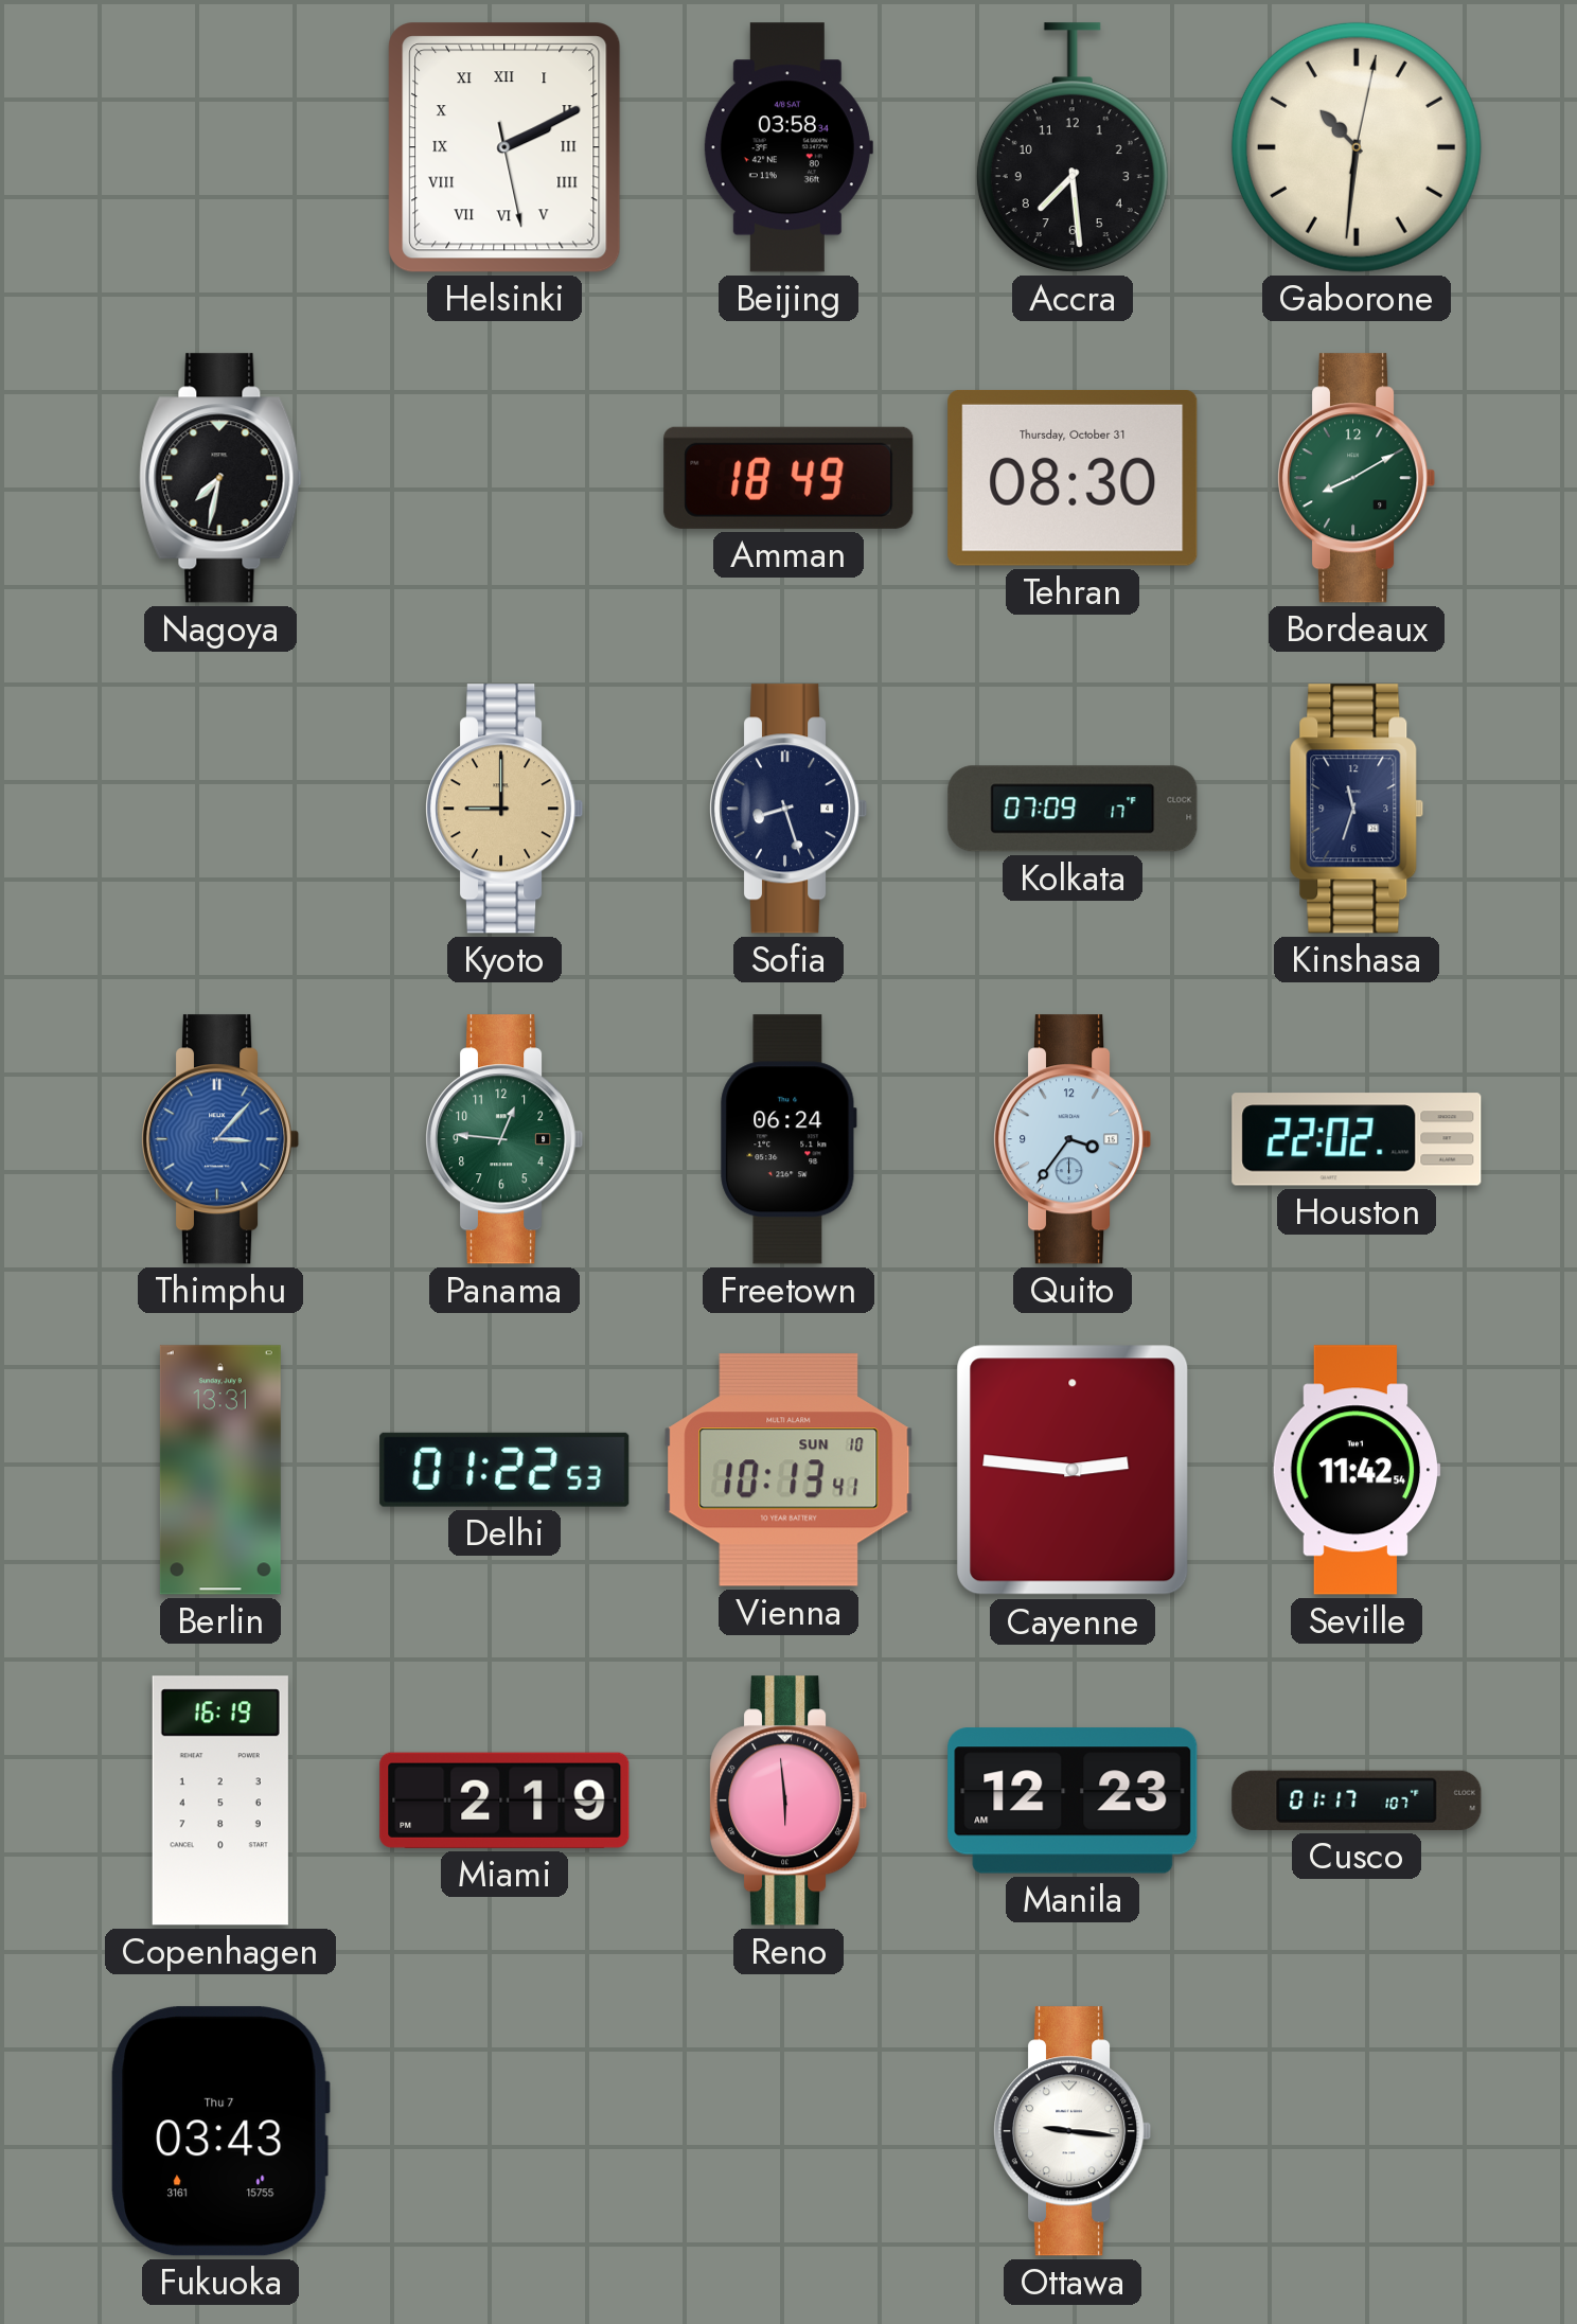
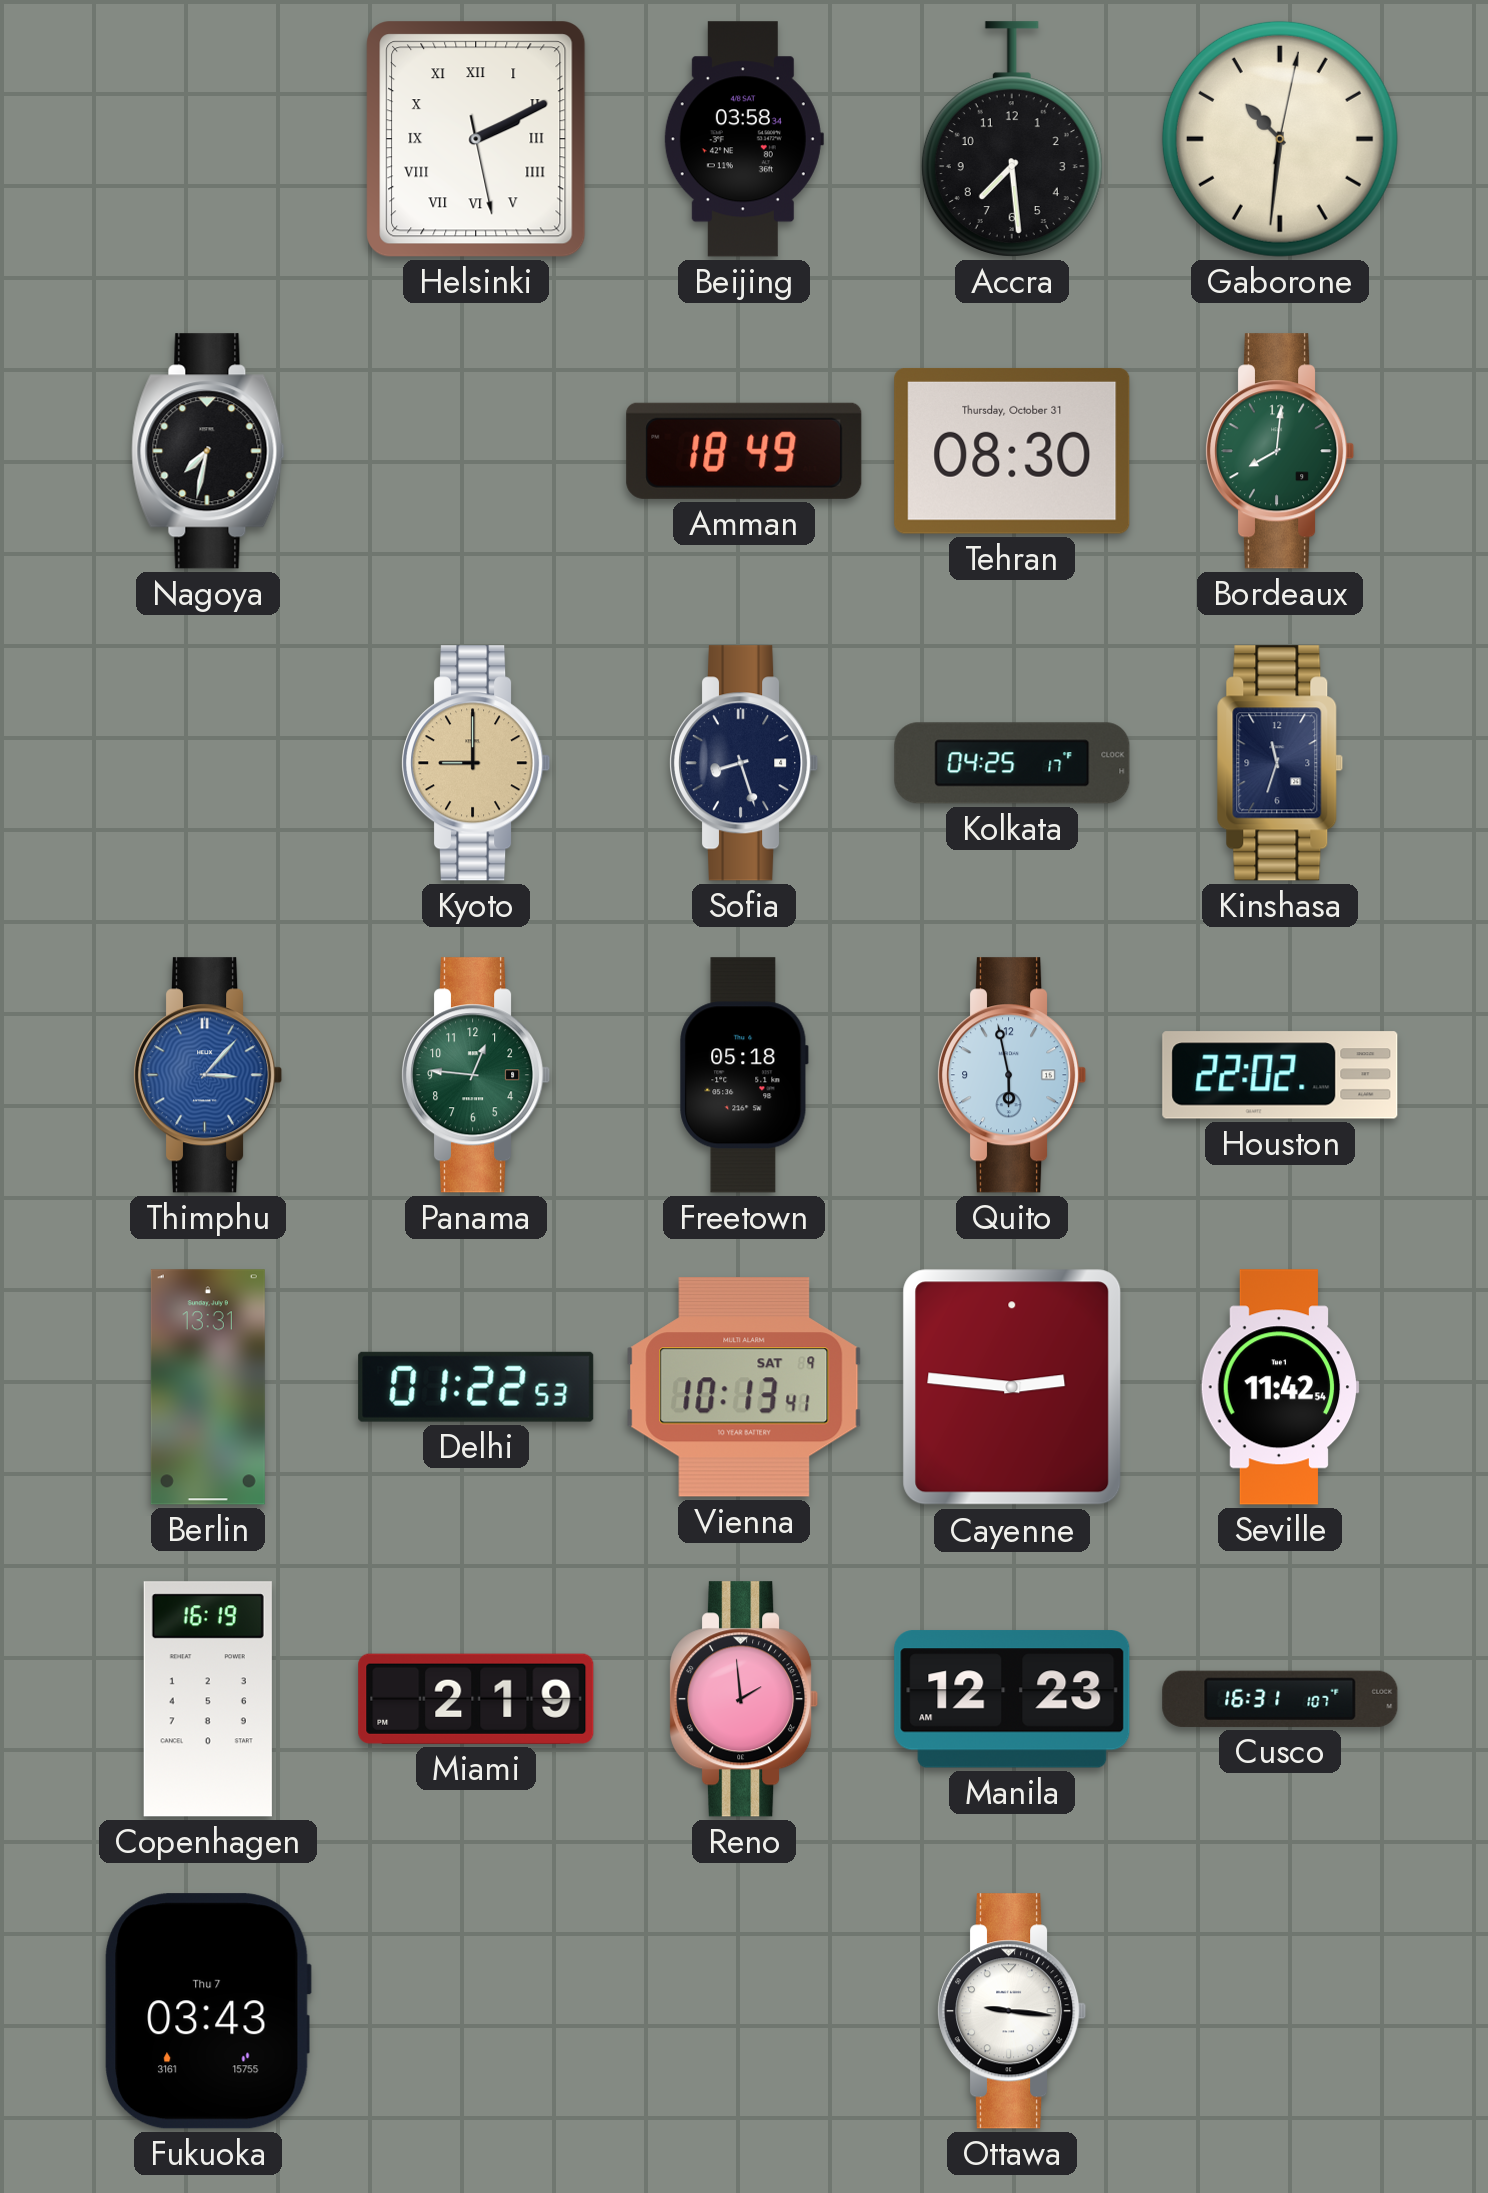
Bordeaux: 8:10 -> 8:01 (1281, 451)
Kolkata: 07:09 -> 04:25 (1012, 763)
Freetown: 06:24 -> 05:18 (744, 1075)
Quito: 3:36 -> 5:58 (1013, 1075)
Vienna date: SUN 10 -> SAT 9 (744, 1387)
Reno: 5:59 -> 1:59 (745, 1699)
Cusco: 01:17 -> 16:31 (1280, 1699)
